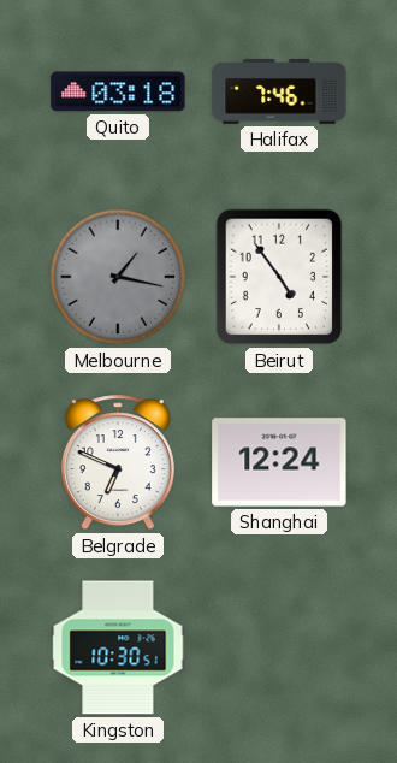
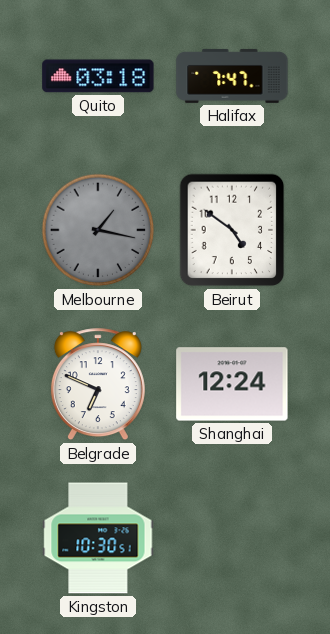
Halifax: 7:46 -> 7:47 (232, 76)
Beirut: 4:54 -> 4:51 (232, 230)
